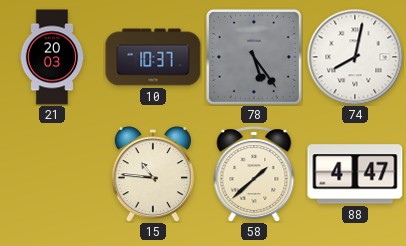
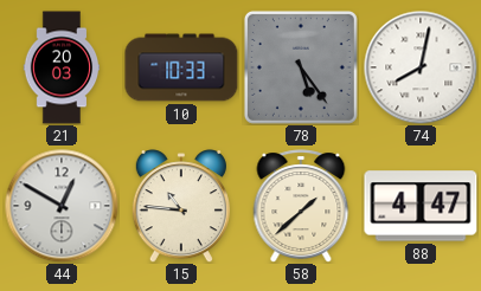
10: 10:37 -> 10:33 (181, 67)
44: none -> 12:50 (62, 206)
